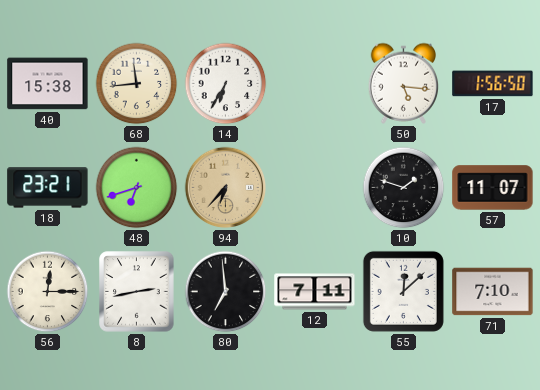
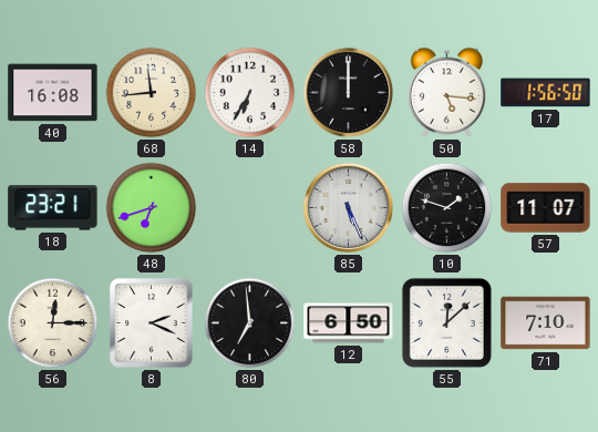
40: 15:38 -> 16:08 (53, 93)
58: none -> 12:00 (349, 93)
94: 6:37 -> none (226, 188)
85: none -> 5:26 (349, 208)
8: 2:43 -> 2:19 (152, 323)
12: 7:11 -> 6:50 (349, 323)
